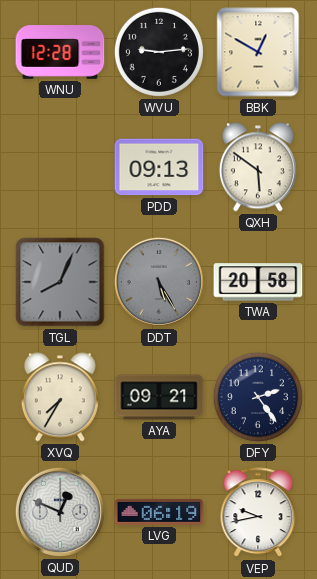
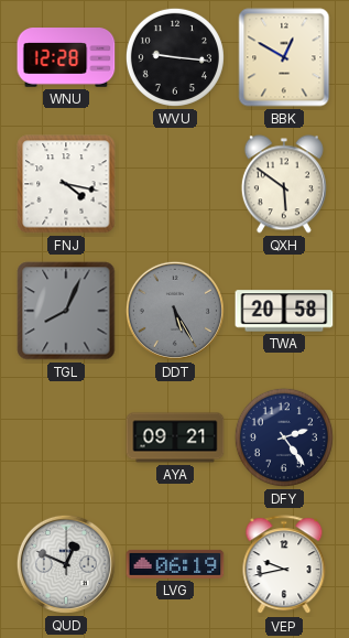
WVU: 9:14 -> 9:16 (175, 57)
FNJ: none -> 4:17 (66, 184)
PDD: 09:13 -> none (159, 167)
XVQ: 7:35 -> none (60, 397)
